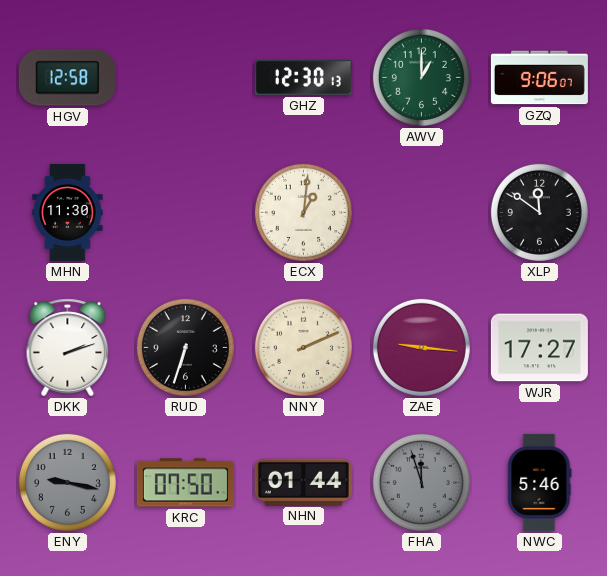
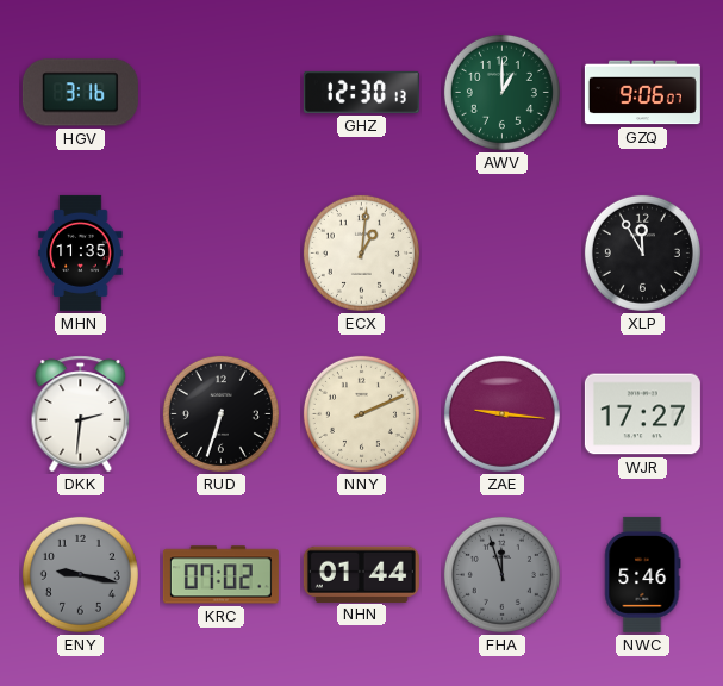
HGV: 12:58 -> 3:16 (80, 93)
MHN: 11:30 -> 11:35 (81, 252)
XLP: 11:51 -> 11:55 (642, 252)
DKK: 2:12 -> 2:31 (81, 414)
KRC: 07:50 -> 07:02 (220, 575)
